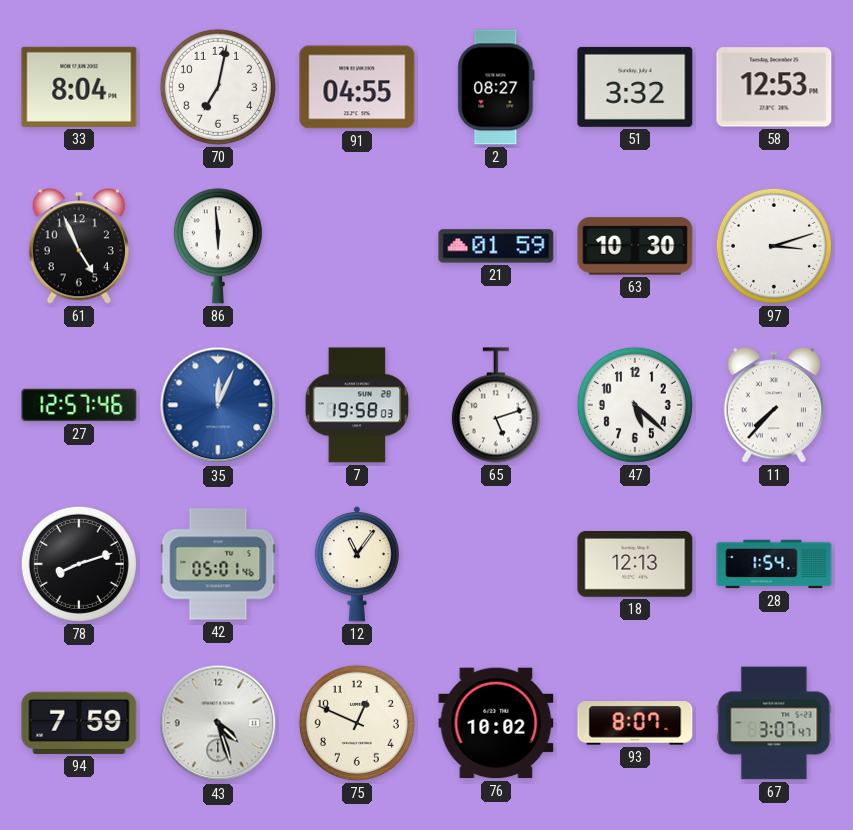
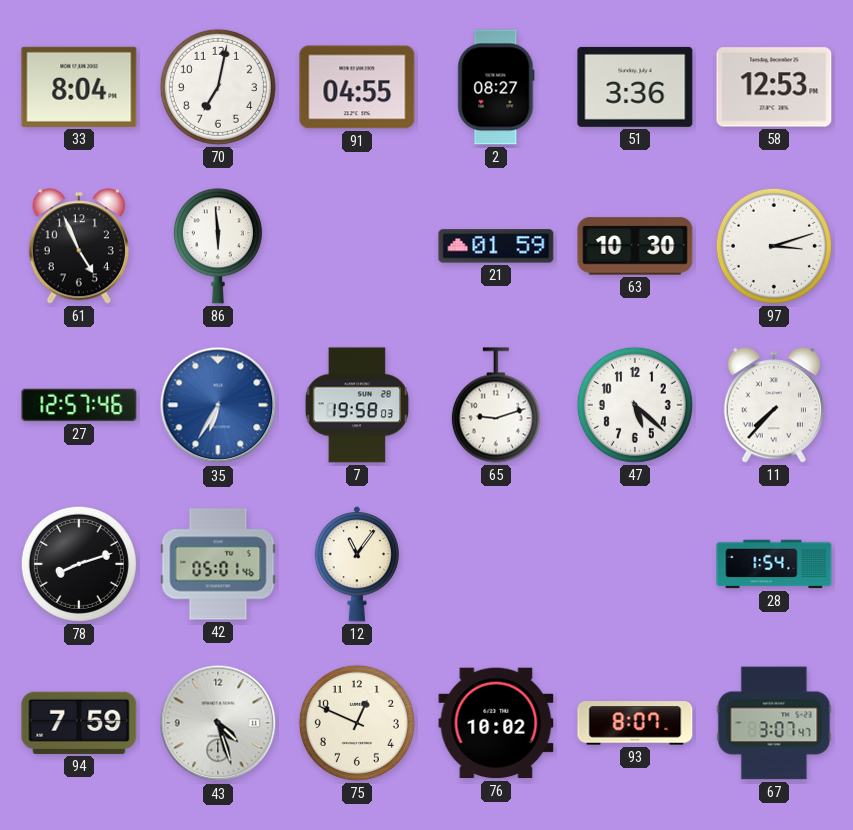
51: 3:32 -> 3:36 (635, 87)
35: 12:04 -> 6:35 (218, 405)
65: 5:12 -> 9:12 (496, 405)
18: 12:13 -> none (635, 565)
